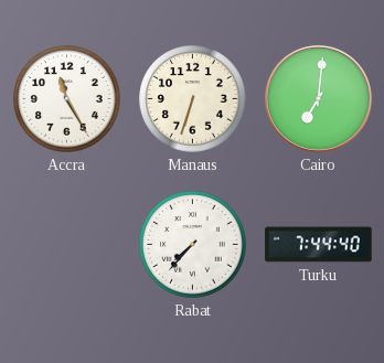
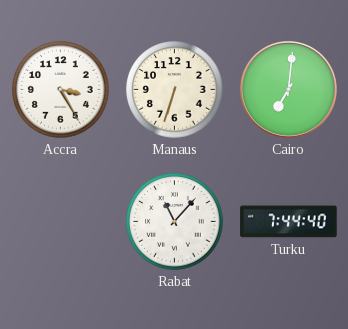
Accra: 11:25 -> 3:25 (61, 90)
Rabat: 7:37 -> 11:07 (175, 222)
